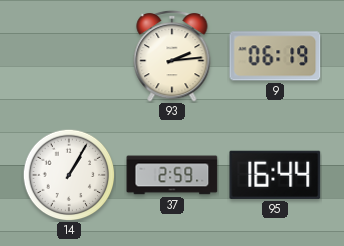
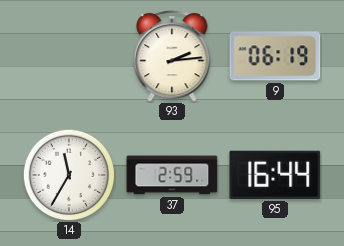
14: 1:05 -> 11:35 (69, 175)
